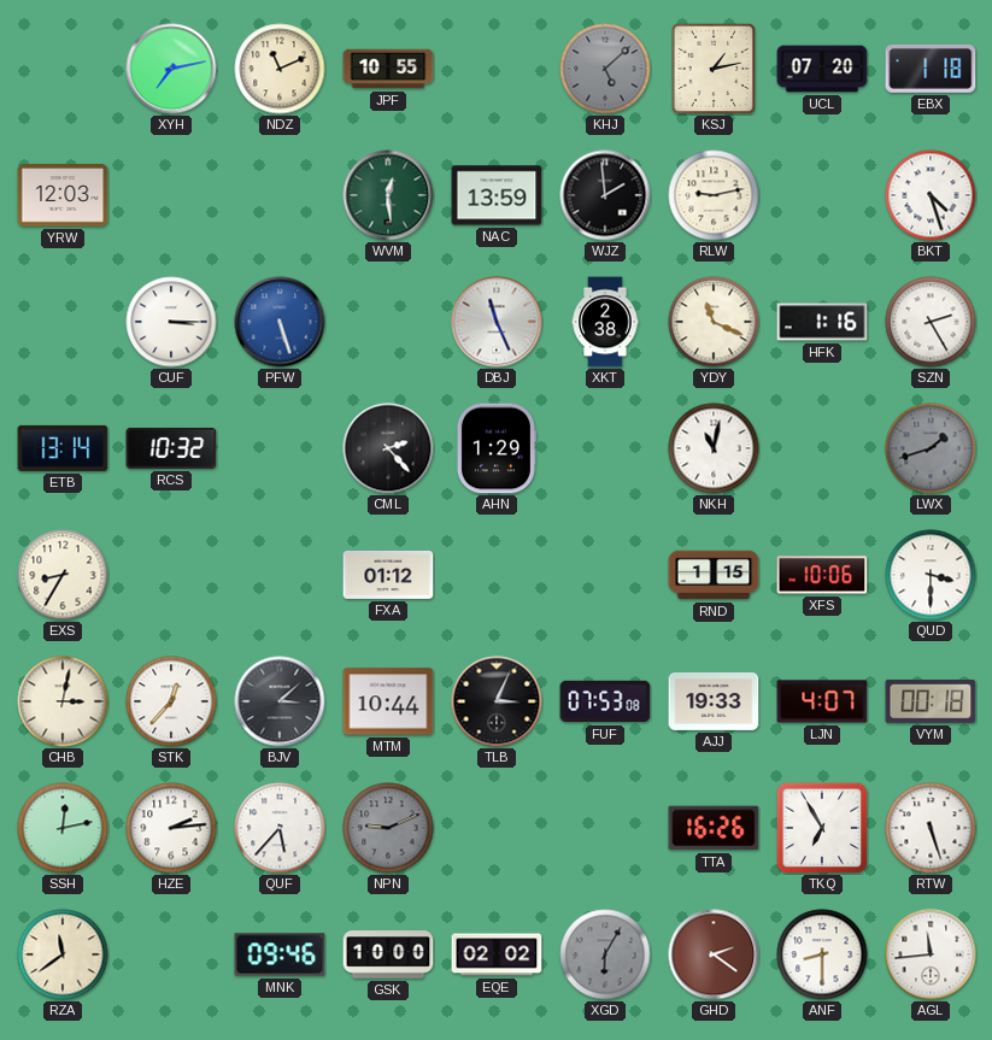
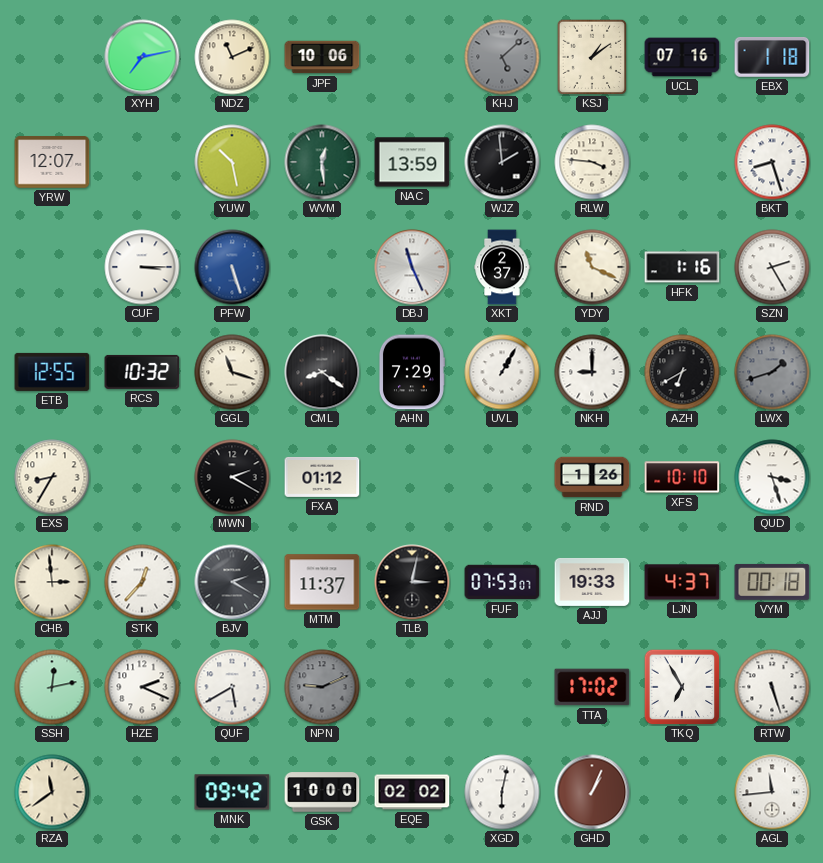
JPF: 10:55 -> 10:06 (322, 57)
KSJ: 1:13 -> 1:09 (592, 57)
UCL: 07:20 -> 07:16 (682, 57)
YRW: 12:03 -> 12:07 (52, 162)
YUW: none -> 10:28 (232, 162)
RLW: 9:13 -> 3:46 (592, 162)
BKT: 4:27 -> 8:27 (772, 162)
XKT: 2:38 -> 2:37 (502, 267)
ETB: 13:14 -> 12:55 (52, 372)
GGL: none -> 11:18 (232, 372)
CML: 2:23 -> 8:21 (322, 372)
AHN: 1:29 -> 7:29 (411, 372)
UVL: none -> 1:05 (502, 372)
NKH: 11:02 -> 9:00 (592, 372)
AZH: none -> 6:40 (682, 372)
MWN: none -> 2:20 (232, 477)
RND: 1:15 -> 1:26 (592, 477)
XFS: 10:06 -> 10:10 (682, 477)
QUD: 3:30 -> 3:27 (772, 477)
CHB: 3:02 -> 2:59 (52, 582)
BJV: 3:08 -> 2:20 (232, 582)
MTM: 10:44 -> 11:37 (322, 582)
TLB: 3:04 -> 3:02 (412, 582)
FUF: 07:53:08 -> 07:53:07 (502, 582)
LJN: 4:07 -> 4:37 (682, 582)
HZE: 2:14 -> 2:19 (142, 687)
QUF: 5:37 -> 5:40 (232, 687)
TTA: 16:26 -> 17:02 (592, 687)
MNK: 09:46 -> 09:42 (232, 792)
XGD: 6:05 -> 6:02 (502, 792)
XGD dial: grey -> white (502, 792)
GHD: 2:21 -> 1:04 (592, 792)
ANF: 8:30 -> none (822, 954)
